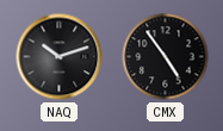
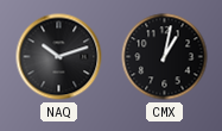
CMX: 4:54 -> 1:02 (165, 57)
